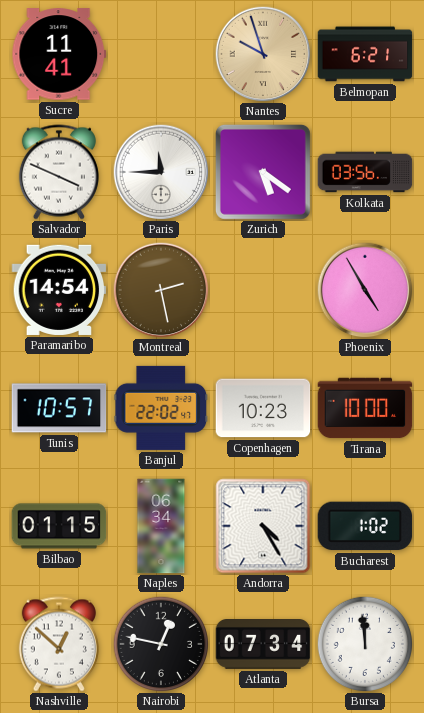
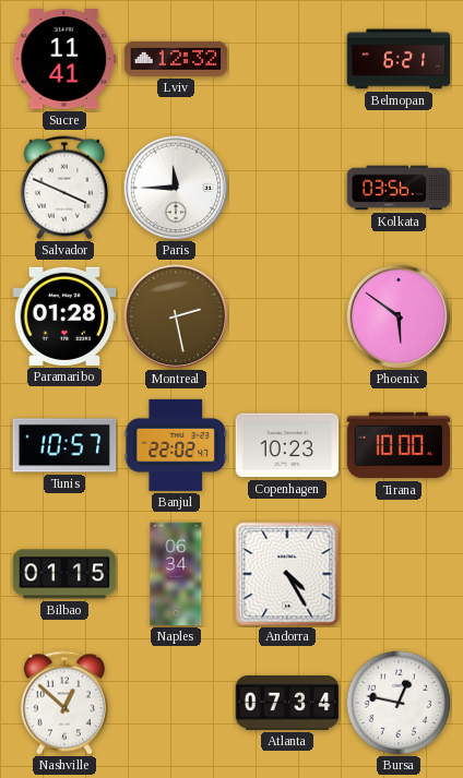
Lviv: none -> 12:32 (176, 59)
Nantes: 9:57 -> none (263, 54)
Zurich: 5:21 -> none (263, 172)
Paramaribo: 14:54 -> 01:28 (64, 316)
Phoenix: 4:55 -> 5:51 (399, 316)
Bucharest: 1:02 -> none (365, 526)
Nairobi: 12:47 -> none (160, 643)
Bursa: 11:59 -> 12:47 (397, 702)
